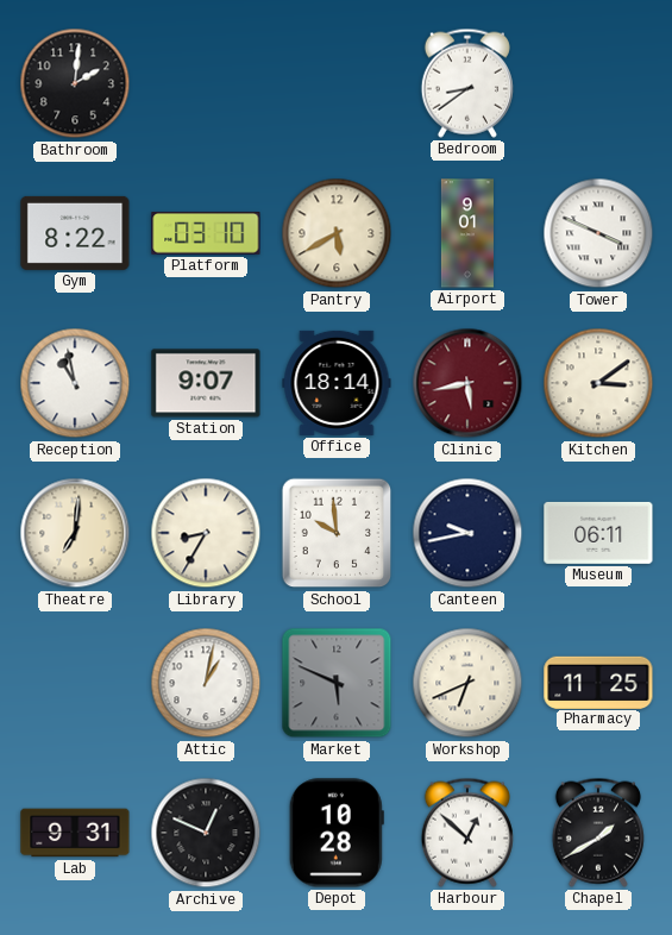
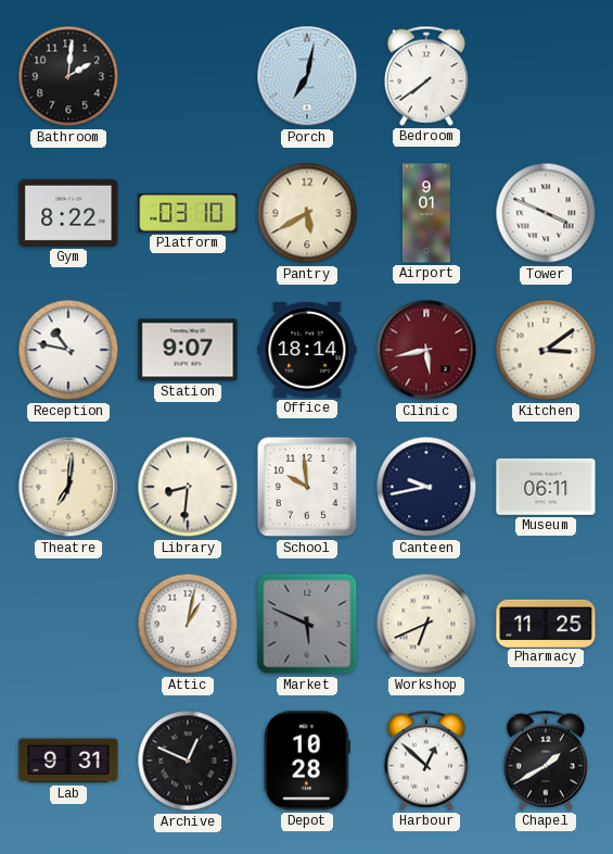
Porch: none -> 7:02 (307, 76)
Bedroom: 8:39 -> 7:39 (426, 76)
Reception: 10:58 -> 10:47 (68, 350)
Library: 8:35 -> 8:31 (188, 487)
